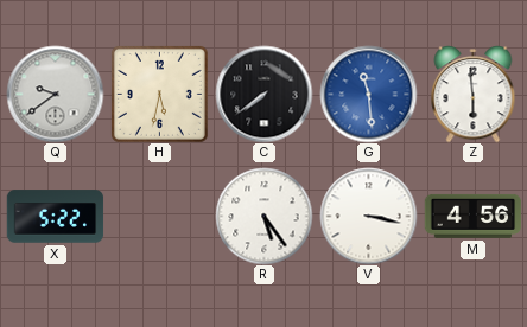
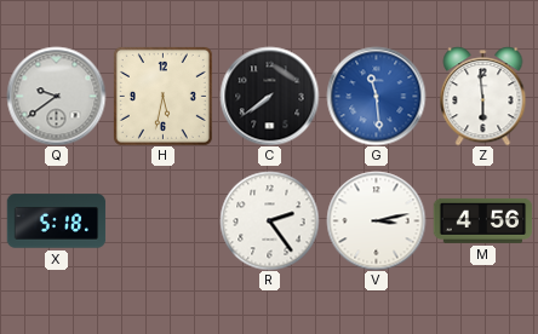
X: 5:22 -> 5:18 (56, 221)
R: 5:24 -> 2:24 (269, 220)
V: 3:17 -> 3:13 (376, 220)
